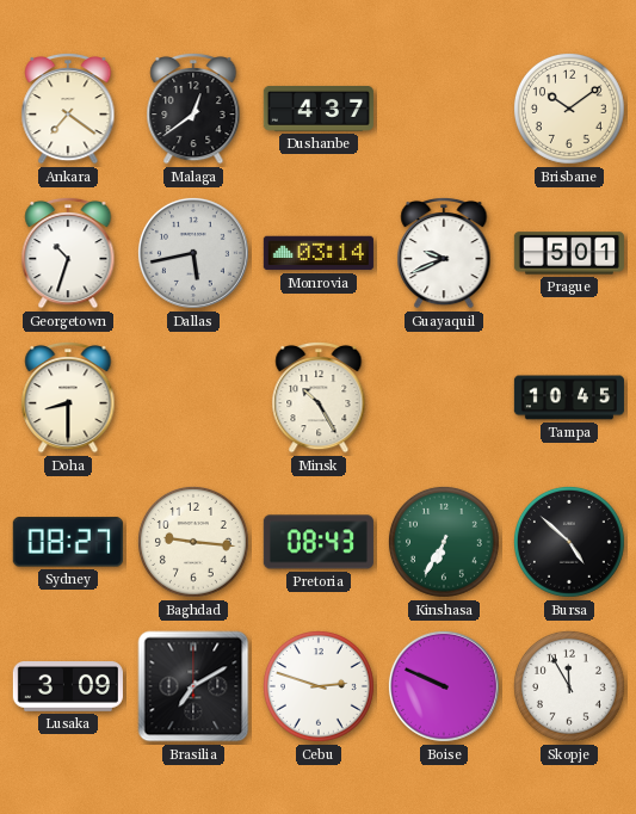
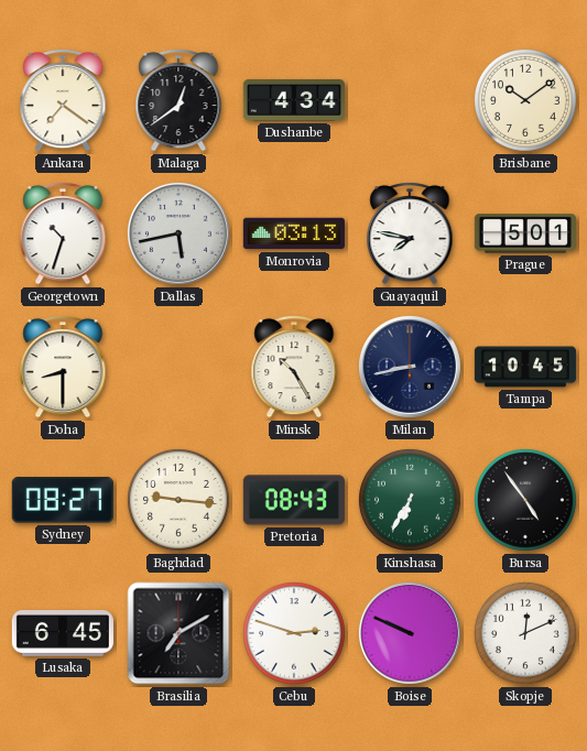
Dushanbe: 4:37 -> 4:34 (294, 100)
Monrovia: 03:14 -> 03:13 (294, 233)
Guayaquil: 9:41 -> 7:47 (410, 233)
Milan: none -> 8:43 (410, 367)
Bursa: 4:52 -> 4:54 (525, 500)
Lusaka: 3:09 -> 6:45 (63, 634)
Skopje: 11:55 -> 12:11 (525, 633)
